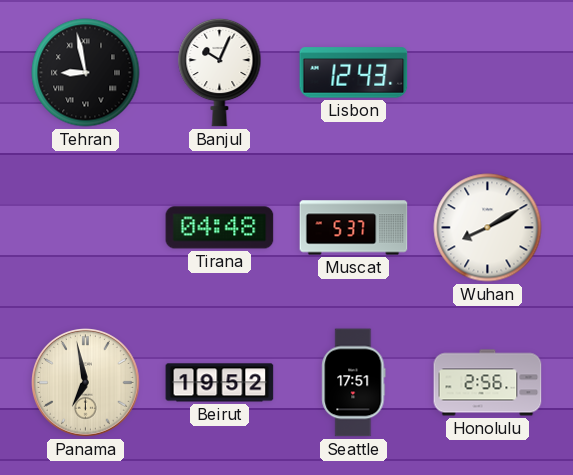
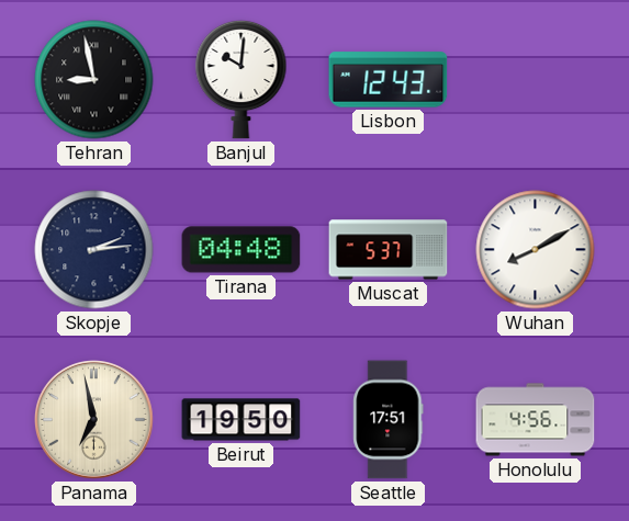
Banjul: 10:04 -> 10:01 (242, 79)
Skopje: none -> 2:14 (94, 250)
Beirut: 19:52 -> 19:50 (242, 420)
Honolulu: 2:56 -> 4:56 (536, 420)
